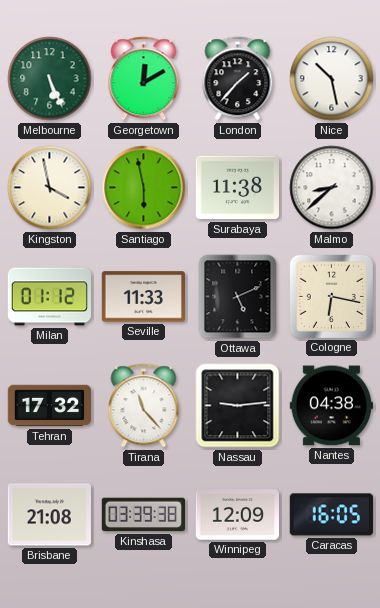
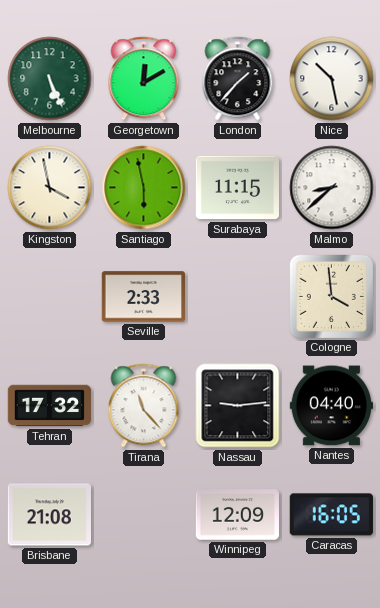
Surabaya: 11:38 -> 11:15 (237, 188)
Milan: 01:12 -> none (49, 297)
Seville: 11:33 -> 2:33 (143, 297)
Ottawa: 5:11 -> none (238, 297)
Cologne: 6:17 -> 3:59 (331, 296)
Nantes: 04:38 -> 04:40 (331, 406)
Kinshasa: 03:39 -> none (143, 515)
